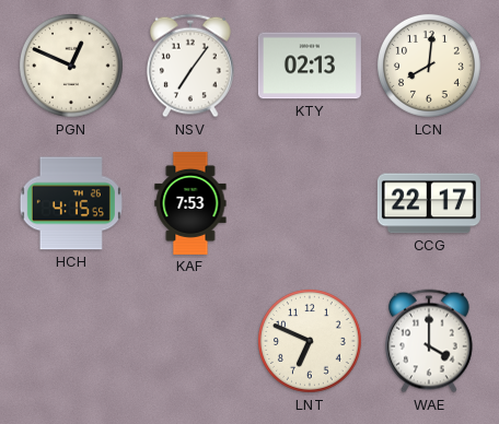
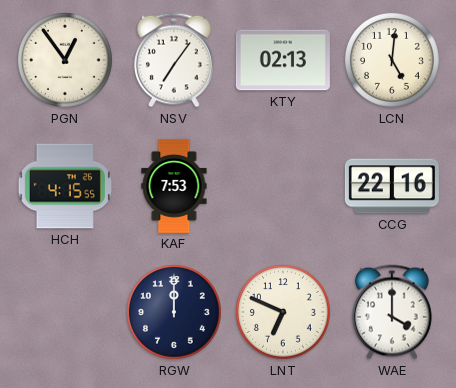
PGN: 12:49 -> 12:54 (65, 60)
LCN: 8:01 -> 5:01 (392, 60)
CCG: 22:17 -> 22:16 (392, 186)
RGW: none -> 12:00 (174, 312)
